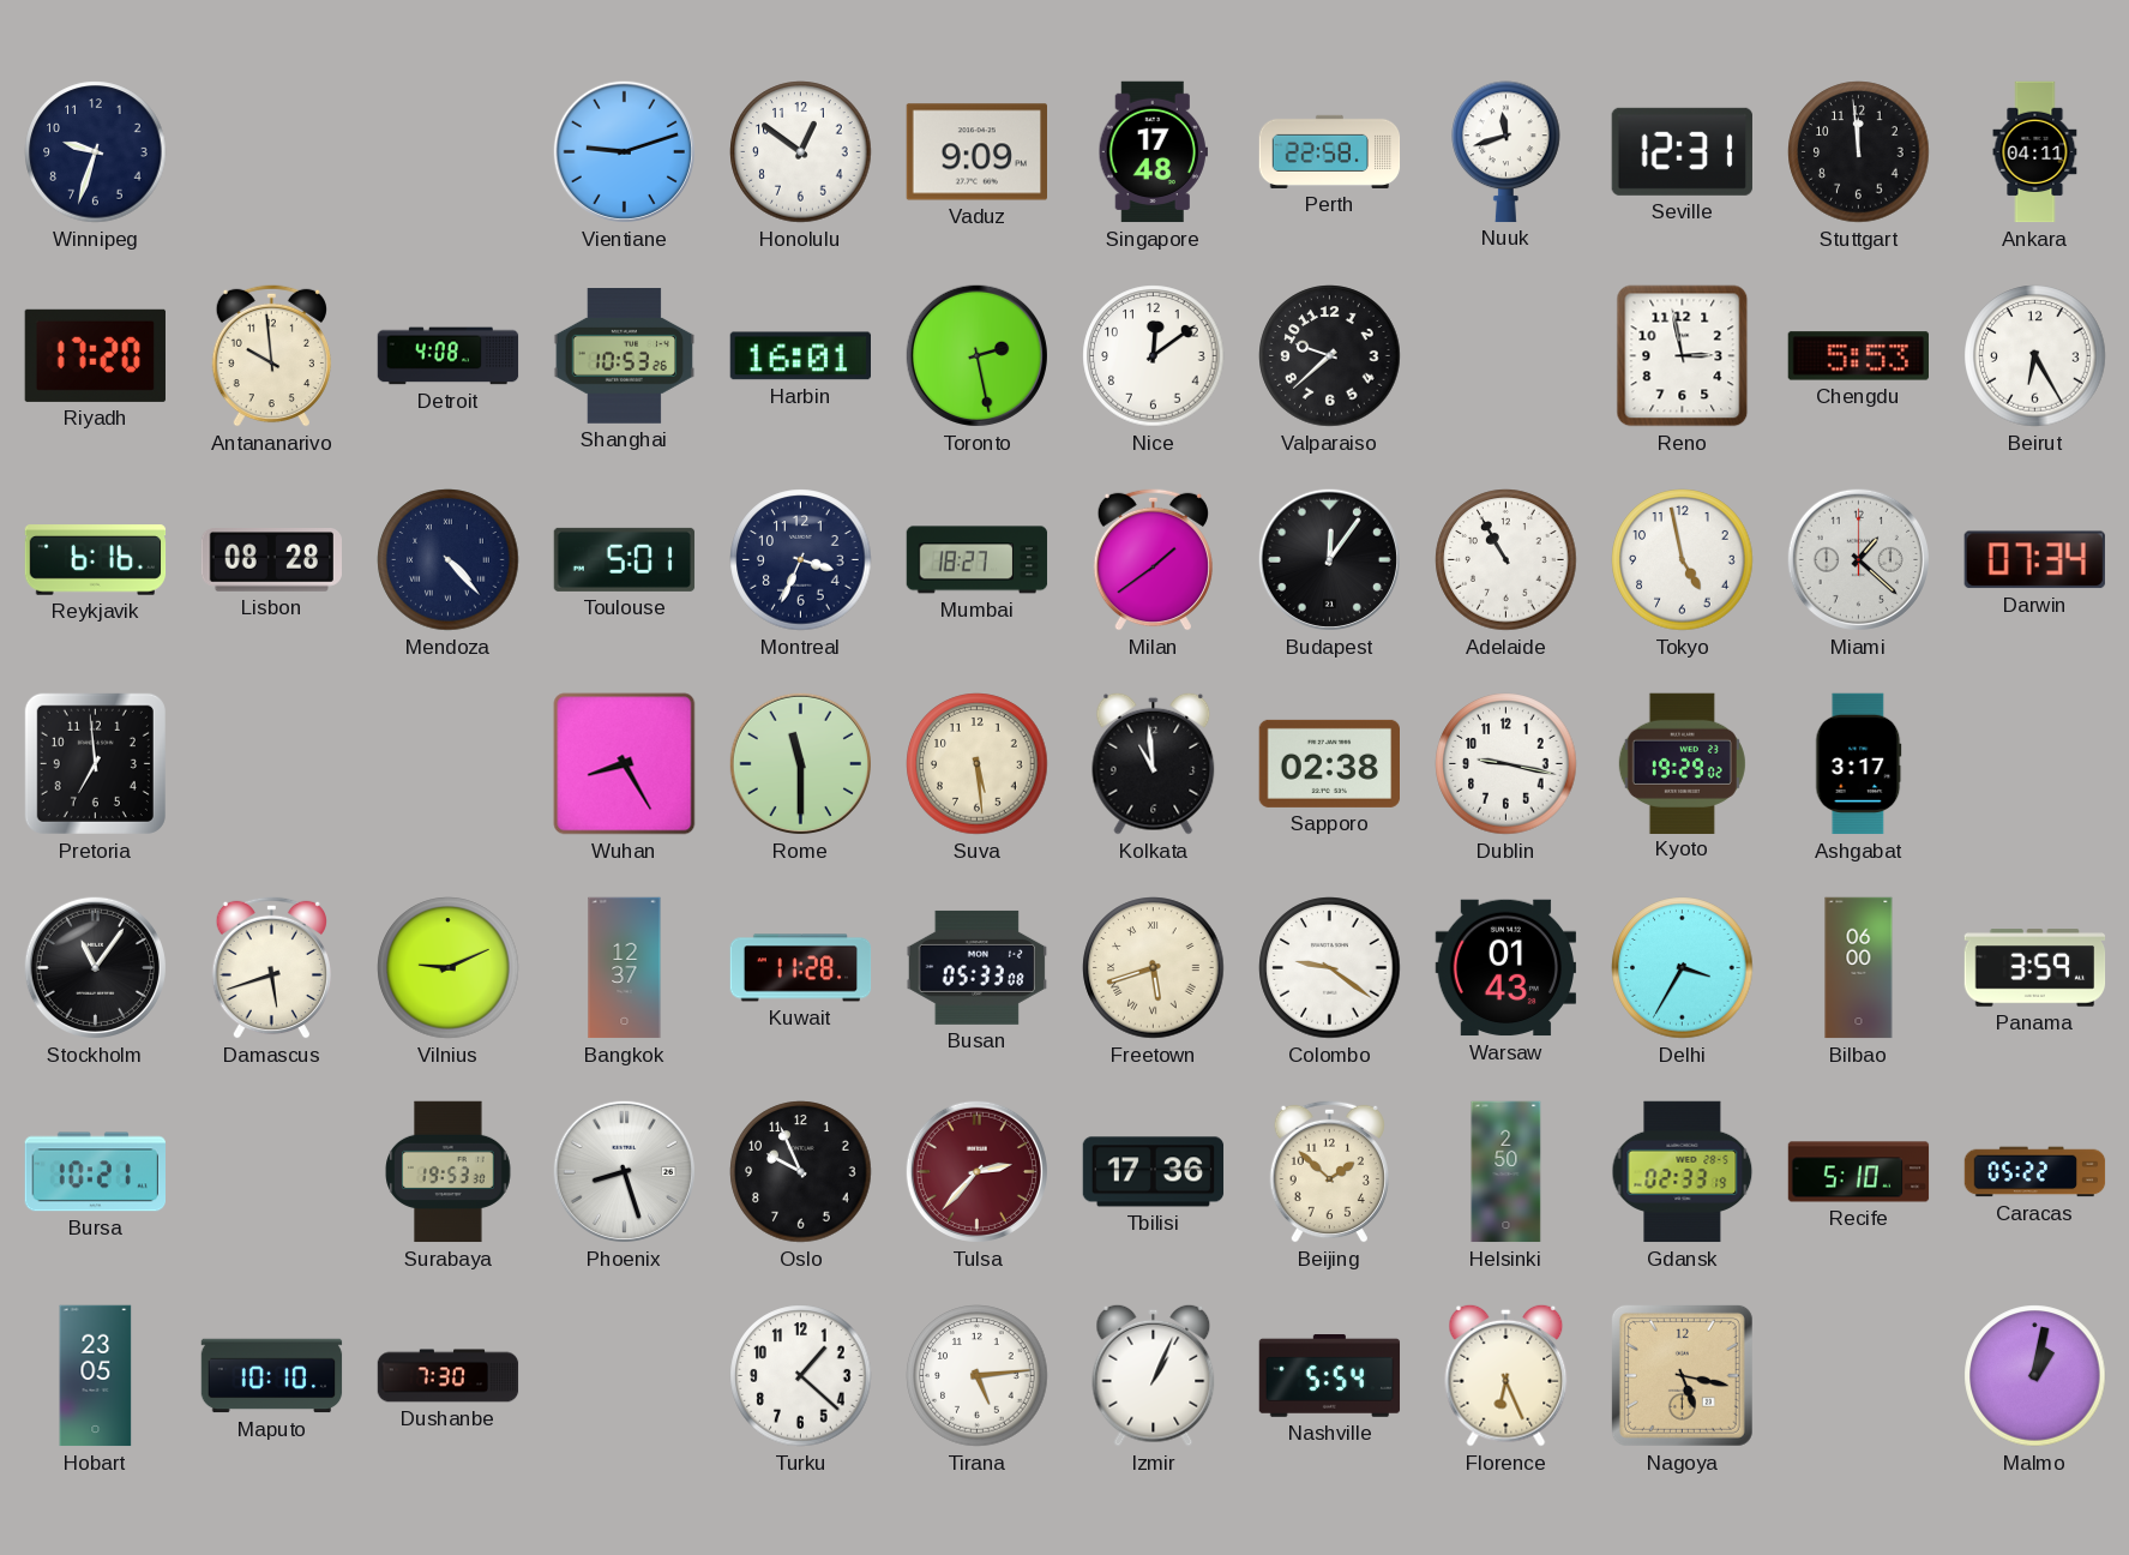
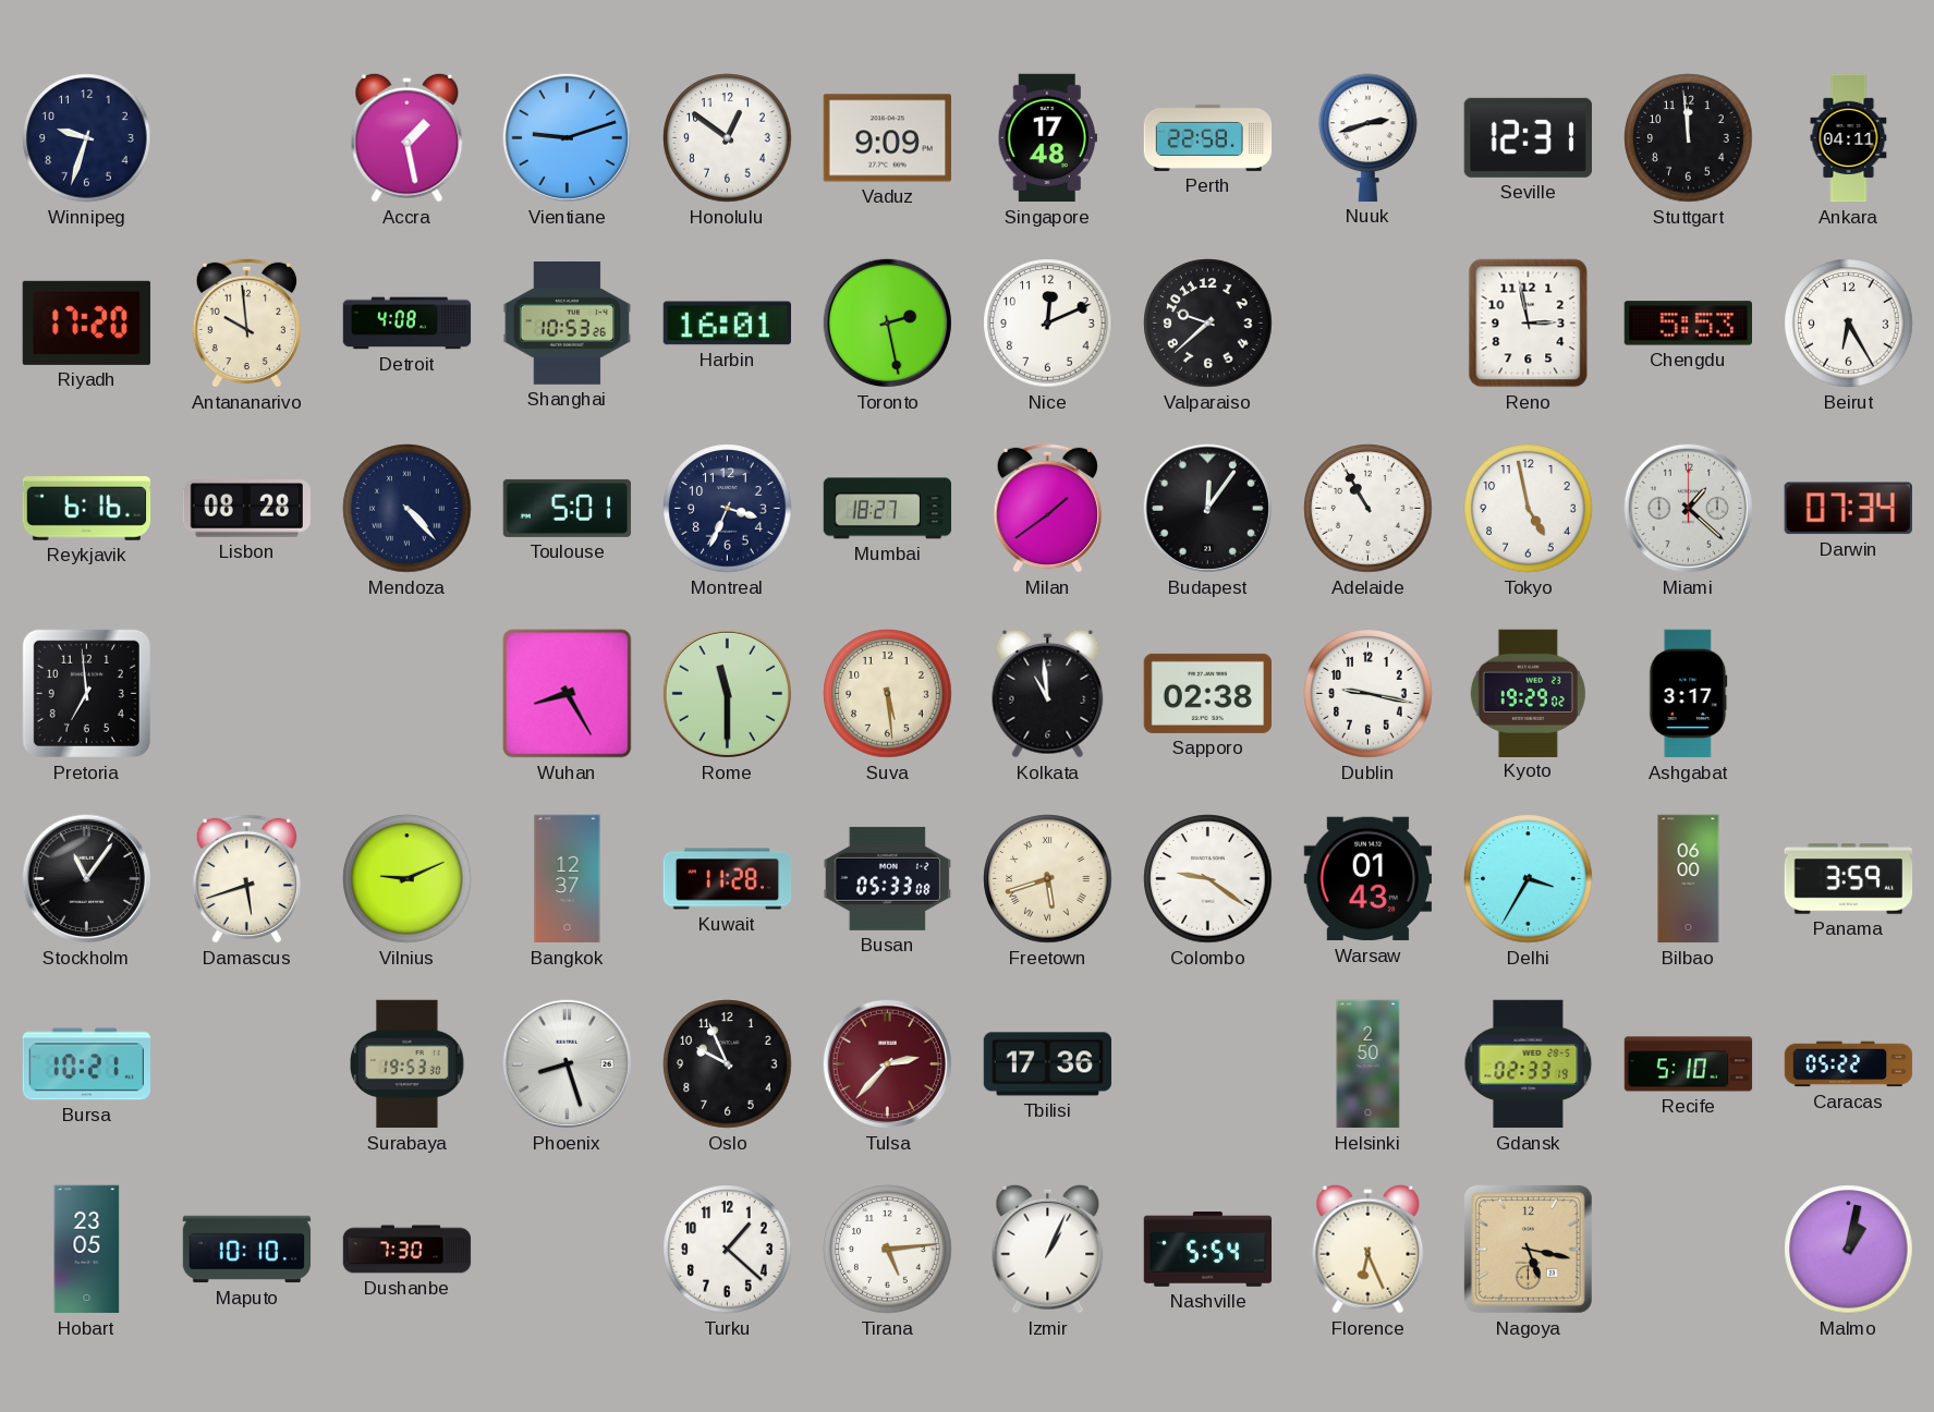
Accra: none -> 1:28 (408, 137)
Nuuk: 11:42 -> 2:42 (1369, 137)
Nice: 12:09 -> 12:11 (1048, 324)
Beijing: 1:52 -> none (1329, 1171)
